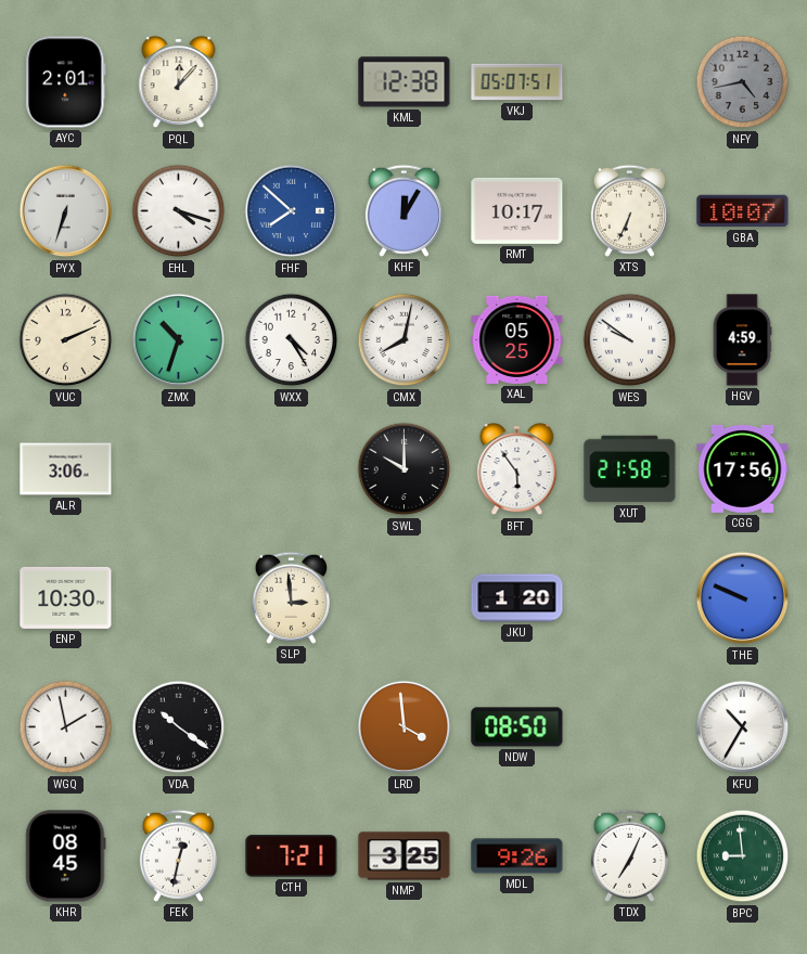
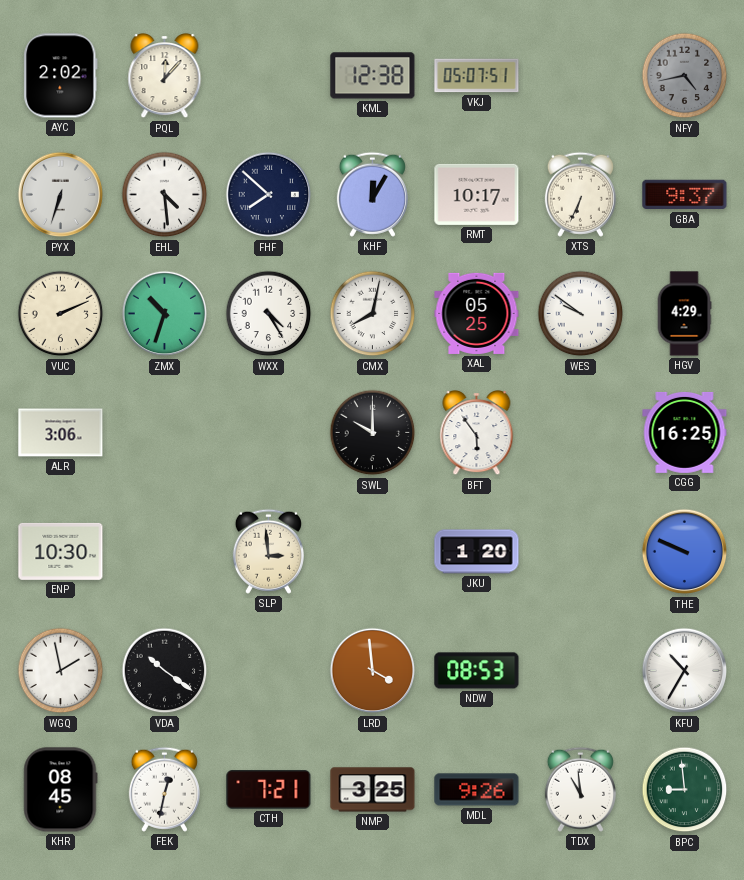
AYC: 2:01 -> 2:02 (61, 76)
EHL: 4:18 -> 4:29 (165, 195)
FHF dial: blue -> navy (269, 195)
GBA: 10:07 -> 9:37 (685, 195)
HGV: 4:59 -> 4:29 (684, 314)
XUT: 21:58 -> none (630, 469)
CGG: 17:56 -> 16:25 (685, 432)
NDW: 08:50 -> 08:53 (477, 671)
TDX: 7:04 -> 10:59 (580, 789)
